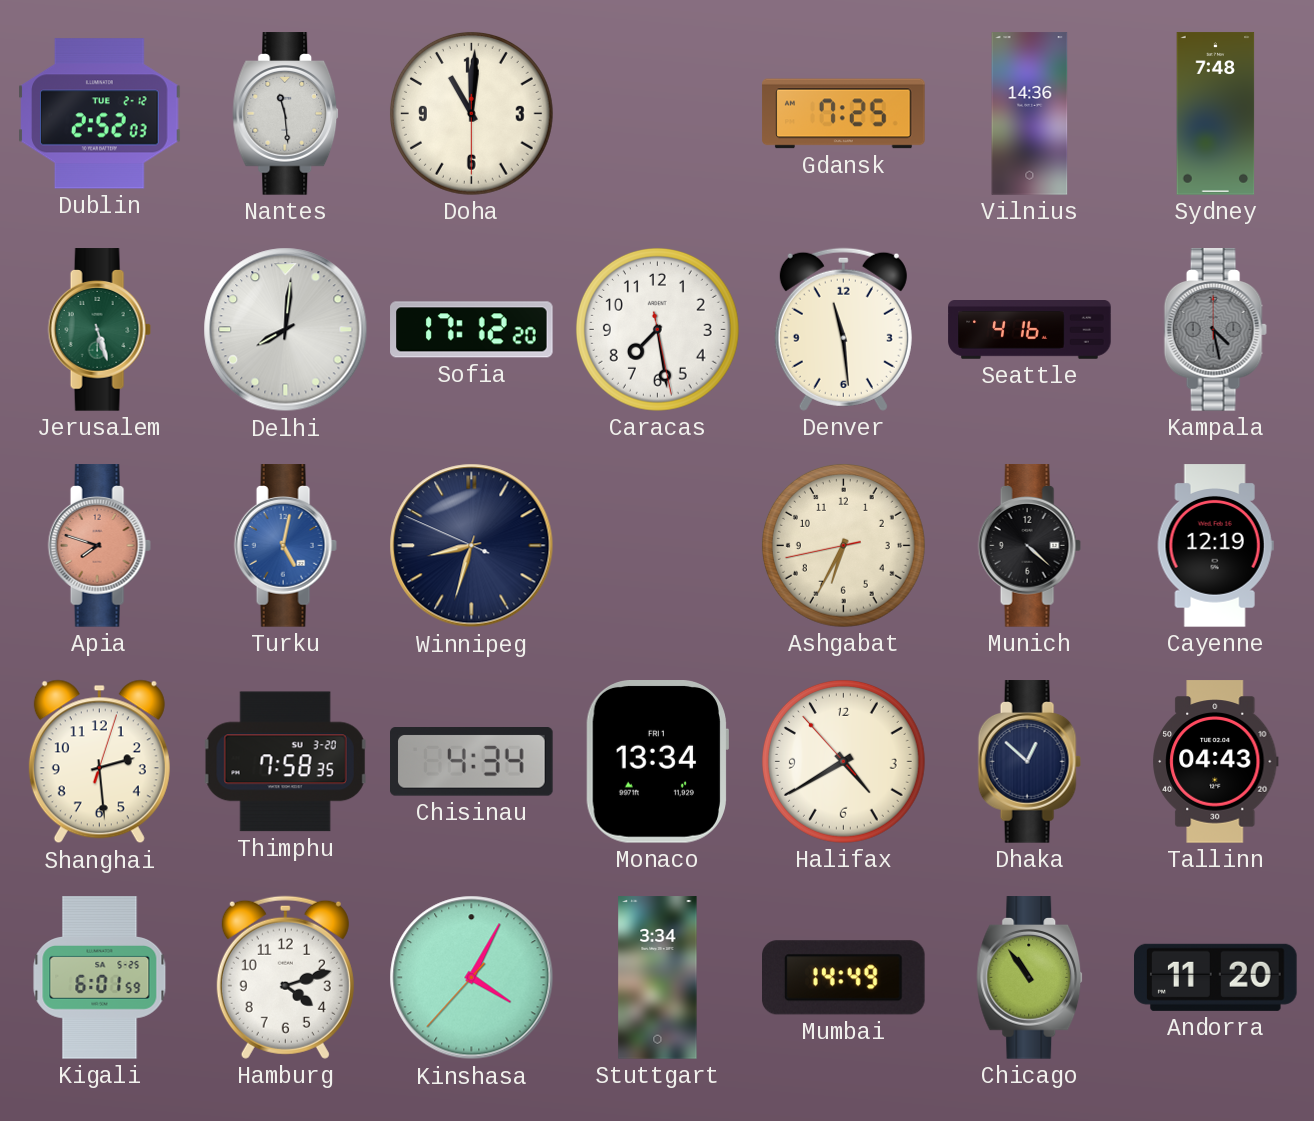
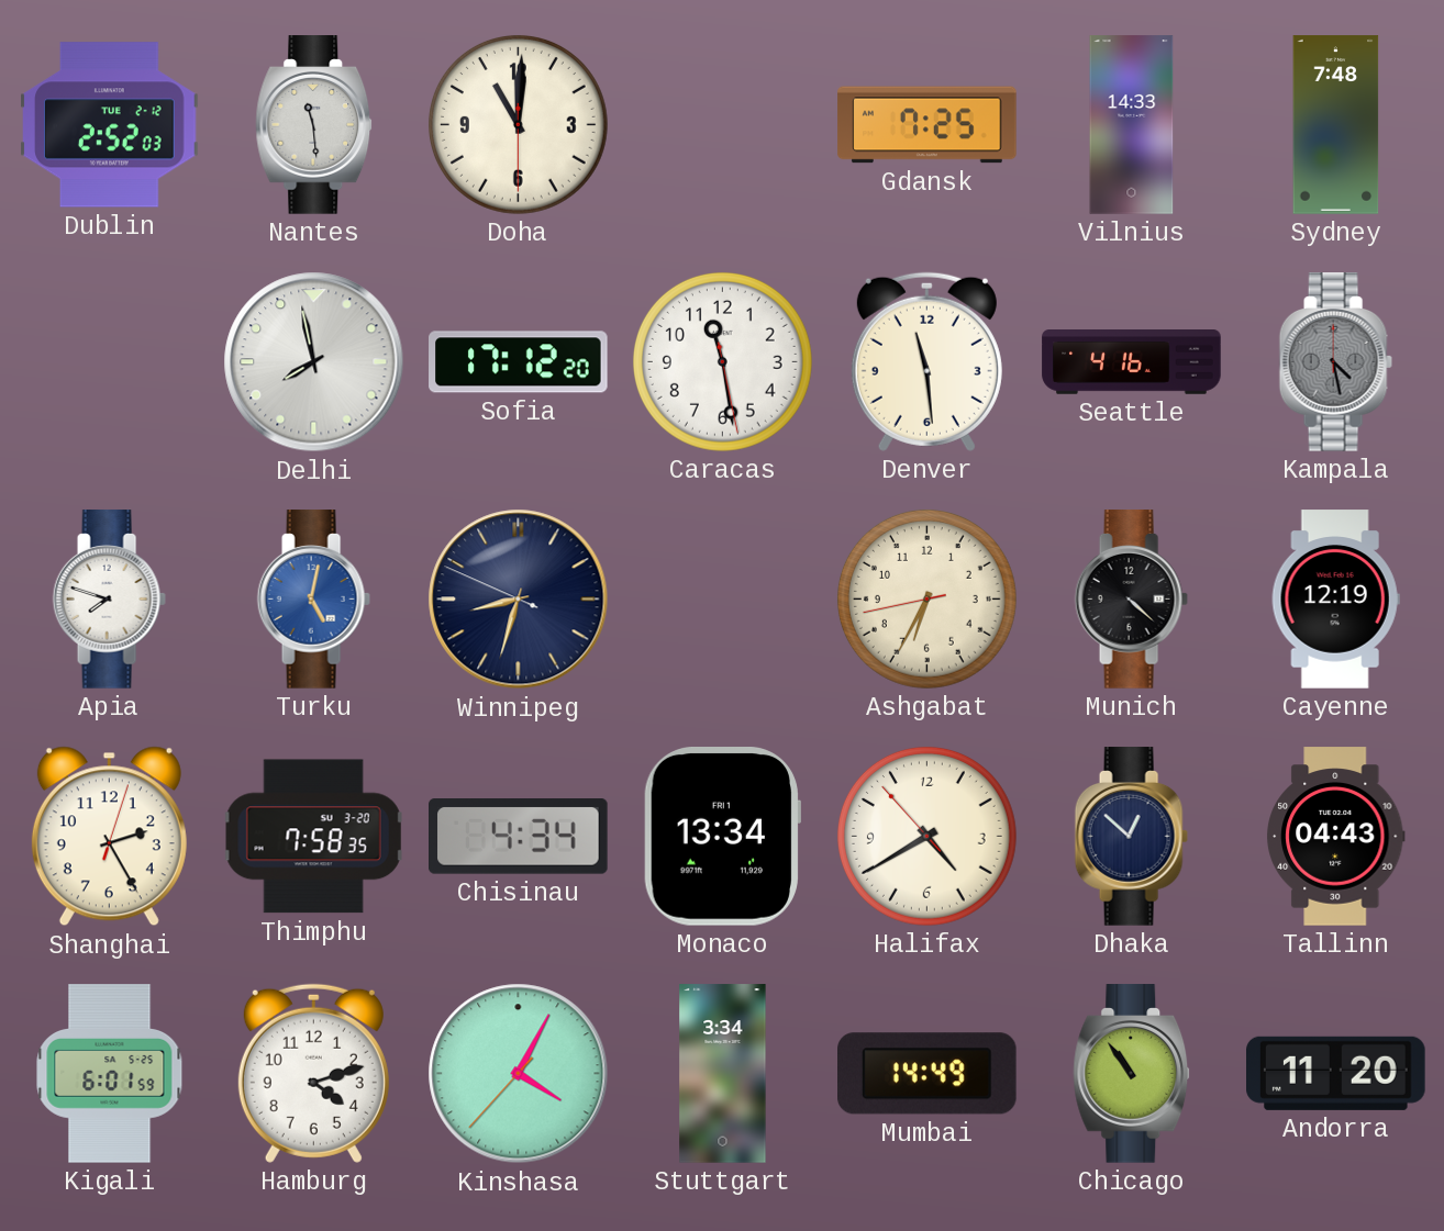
Vilnius: 14:36 -> 14:33 (1132, 125)
Jerusalem: 5:27 -> none (99, 330)
Delhi: 8:01 -> 7:58 (314, 362)
Caracas: 7:28 -> 11:28 (722, 361)
Apia dial: salmon -> white (109, 600)
Shanghai: 2:29 -> 2:25 (109, 837)
